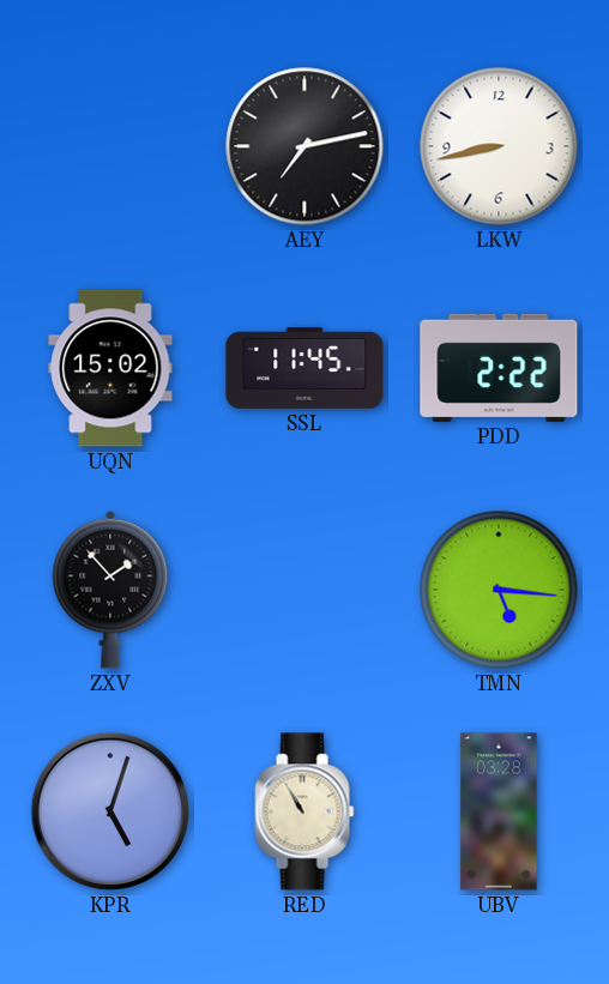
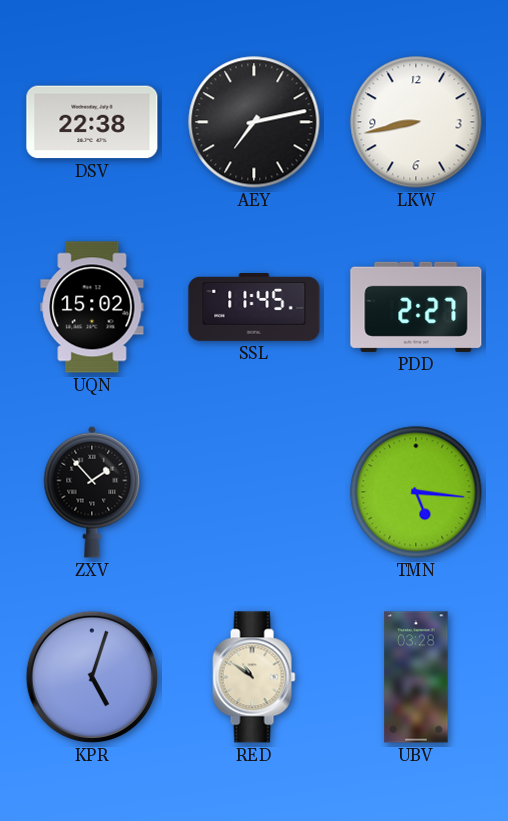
DSV: none -> 22:38 (92, 122)
PDD: 2:22 -> 2:27 (416, 307)
RED: 10:55 -> 10:51 (254, 677)
